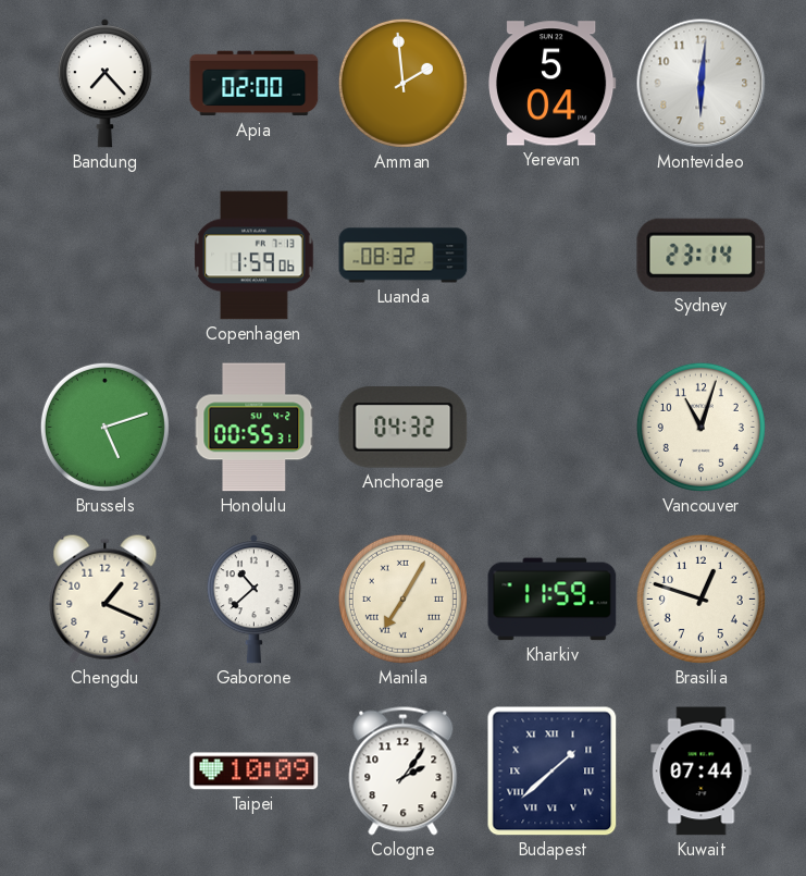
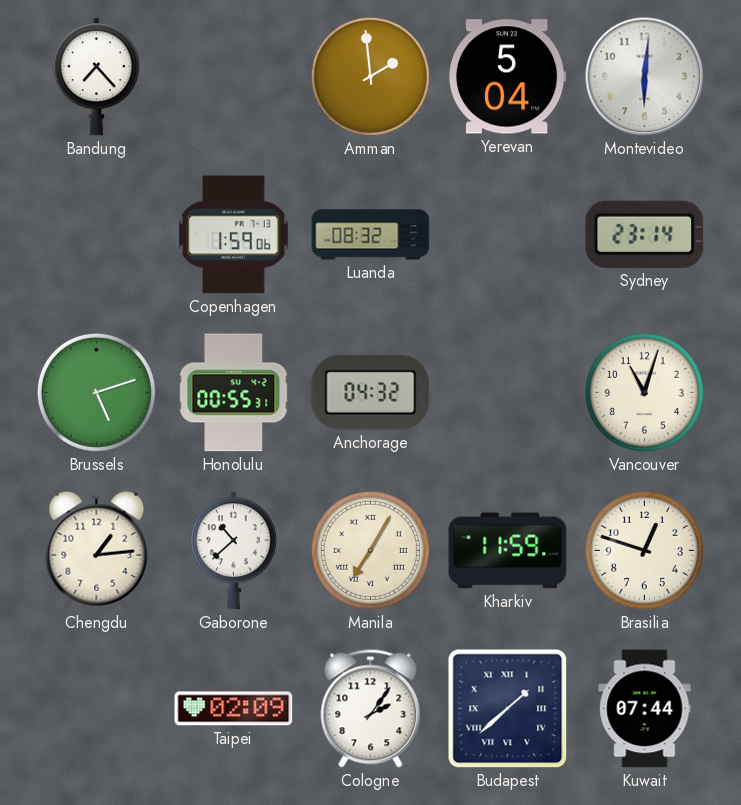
Apia: 02:00 -> none (255, 84)
Chengdu: 1:19 -> 1:14 (97, 550)
Taipei: 10:09 -> 02:09 (234, 709)
